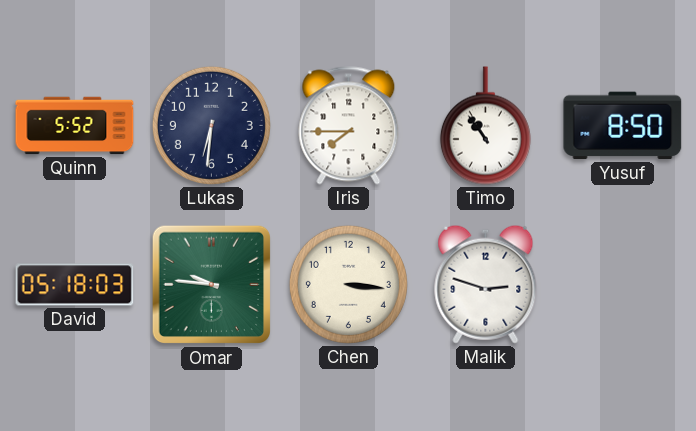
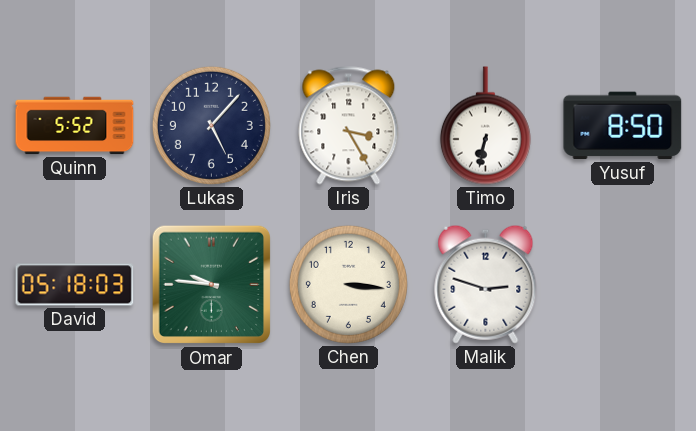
Lukas: 6:31 -> 5:07 (211, 125)
Iris: 7:45 -> 3:25 (349, 126)
Timo: 10:54 -> 6:32 (485, 126)
